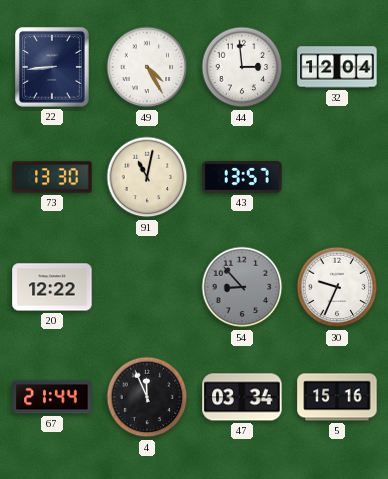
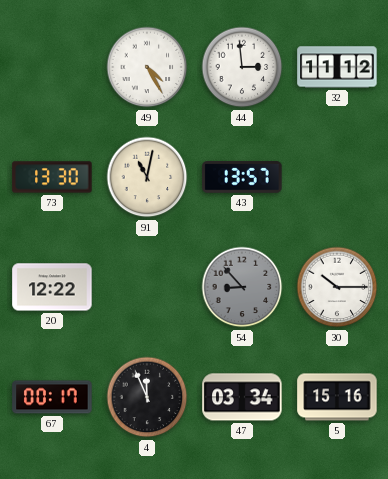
22: 8:44 -> none (52, 67)
32: 12:04 -> 11:12 (337, 67)
30: 9:34 -> 10:15 (337, 287)
67: 21:44 -> 00:17 (52, 397)
